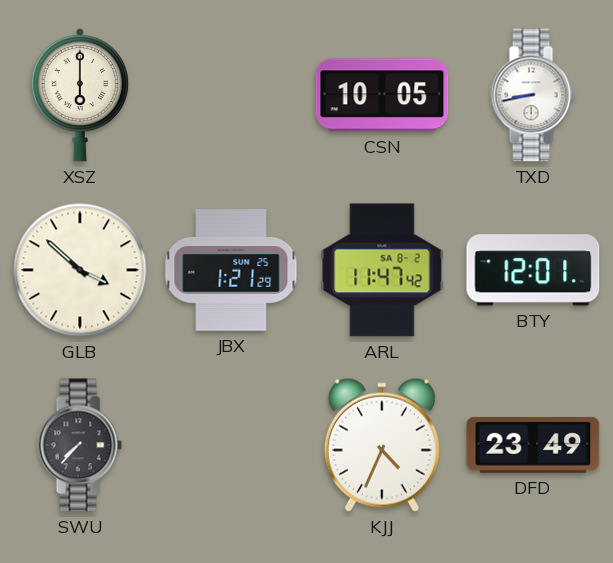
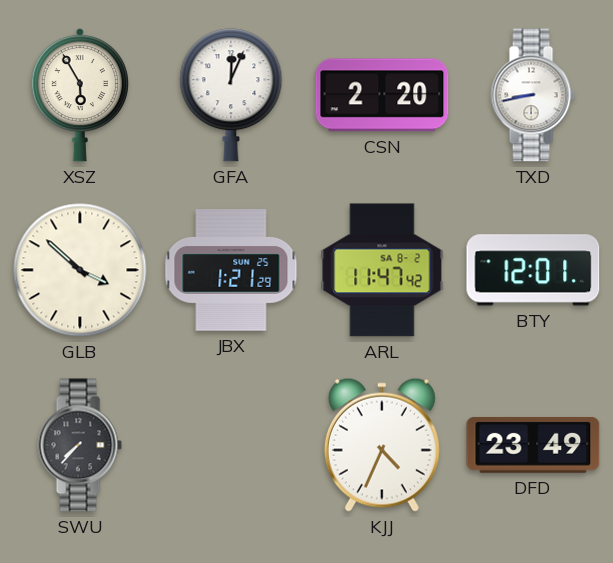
XSZ: 6:00 -> 5:55 (79, 95)
GFA: none -> 12:04 (231, 95)
CSN: 10:05 -> 2:20 (382, 95)
